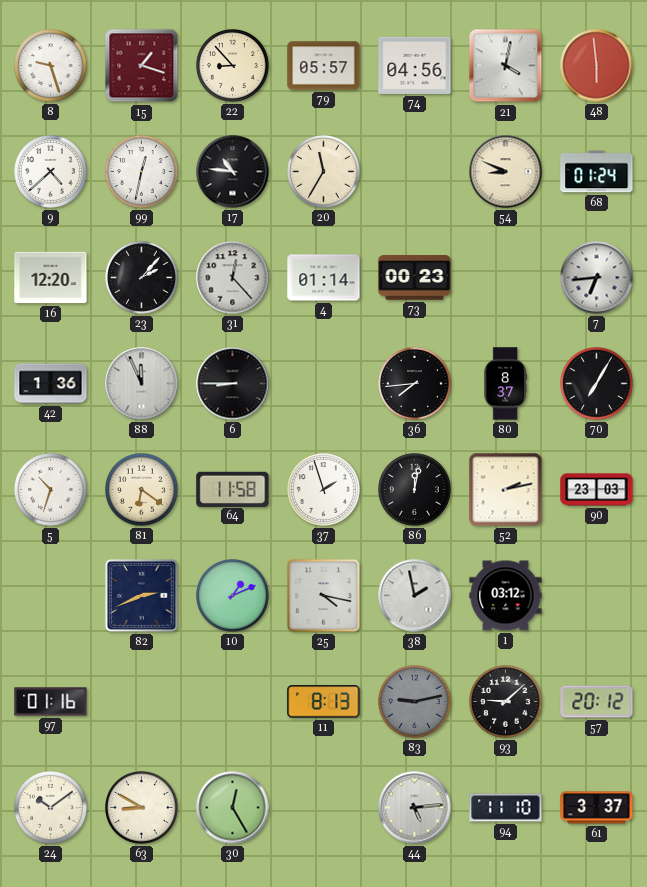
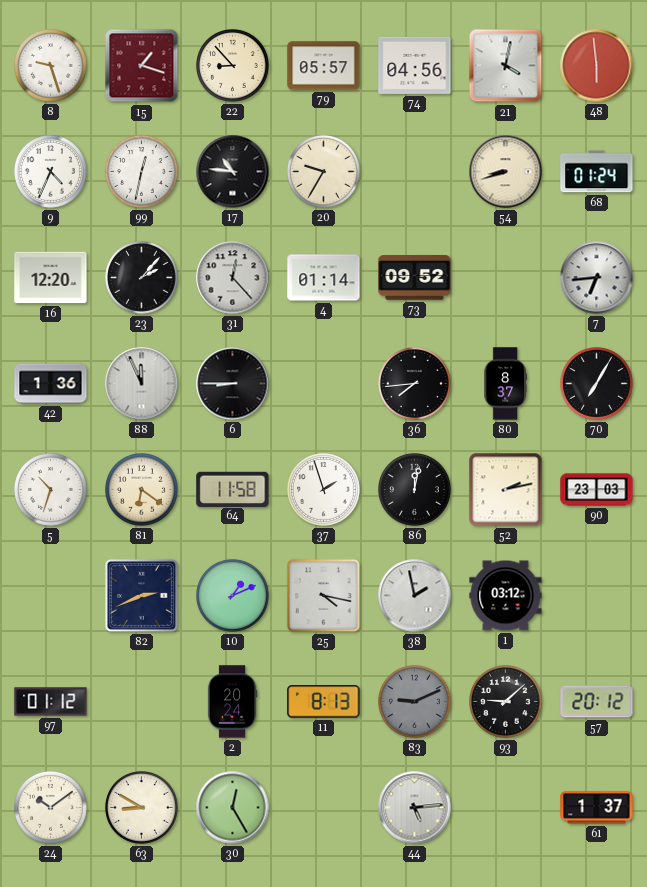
9: 4:38 -> 4:34 (51, 172)
20: 11:35 -> 9:35 (324, 172)
54: 8:49 -> 8:42 (506, 172)
73: 00:23 -> 09:52 (415, 278)
97: 01:16 -> 01:12 (51, 702)
2: none -> 20:24 (232, 702)
83: 9:13 -> 9:11 (415, 702)
94: 11:10 -> none (506, 808)
61: 3:37 -> 1:37 (597, 808)
